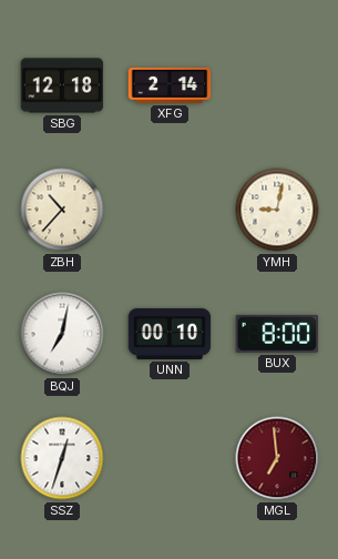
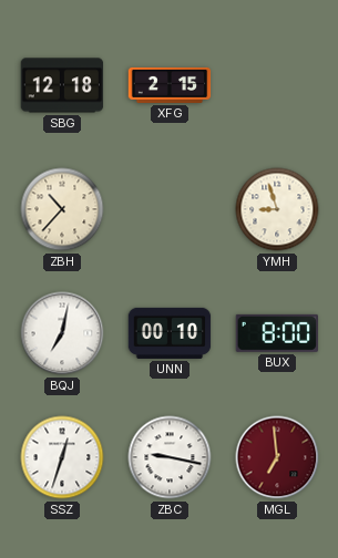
XFG: 2:14 -> 2:15 (170, 85)
YMH: 9:02 -> 8:57 (277, 209)
ZBC: none -> 9:17 (170, 457)
